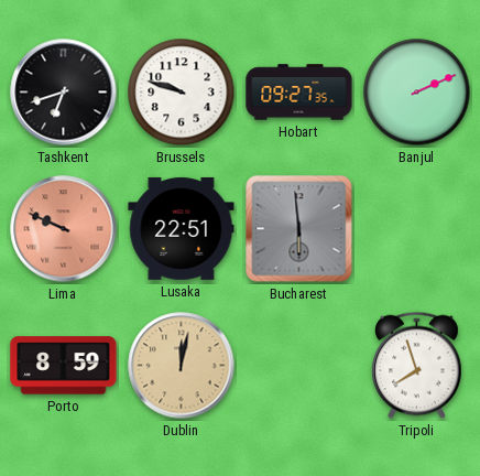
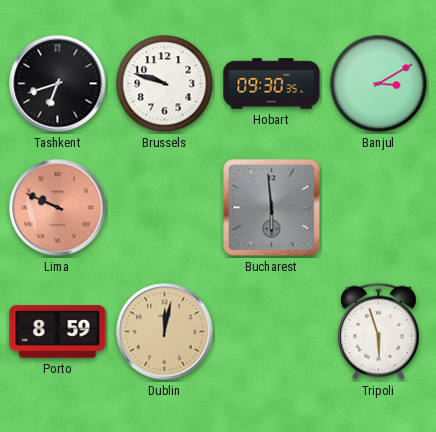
Hobart: 09:27 -> 09:30 (272, 84)
Banjul: 2:11 -> 3:10 (379, 84)
Lusaka: 22:51 -> none (182, 228)
Tripoli: 7:57 -> 5:57 (379, 332)
